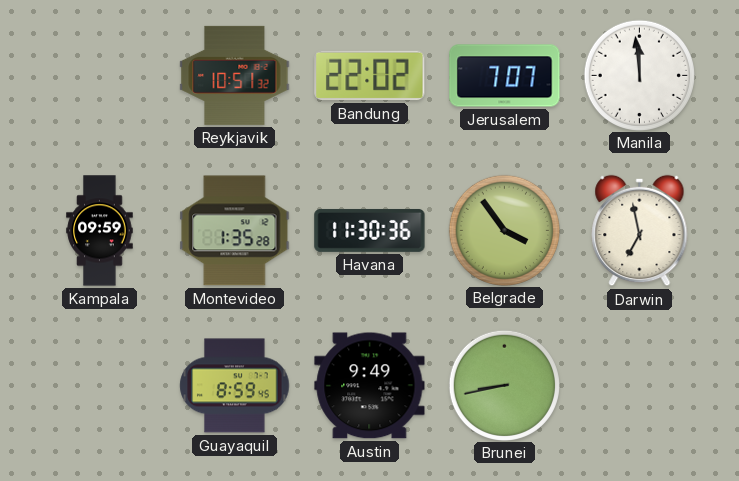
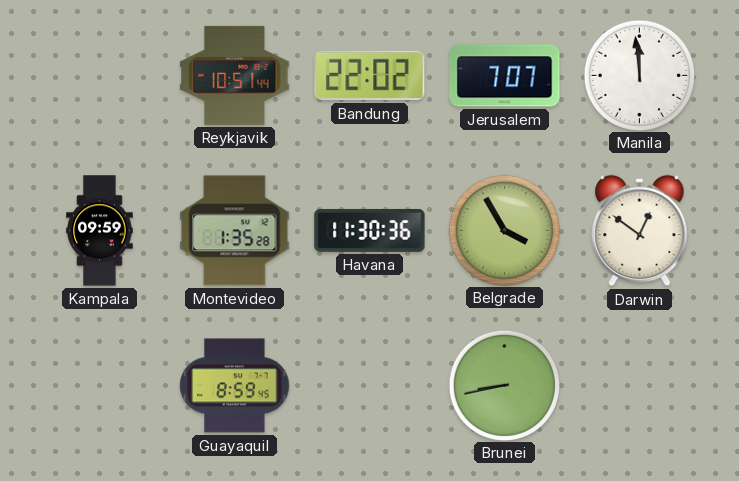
Reykjavik: 10:51:32 -> 10:51:44 (235, 75)
Belgrade: 3:54 -> 3:55 (504, 230)
Darwin: 6:58 -> 12:51 (640, 231)
Austin: 9:49 -> none (370, 386)
